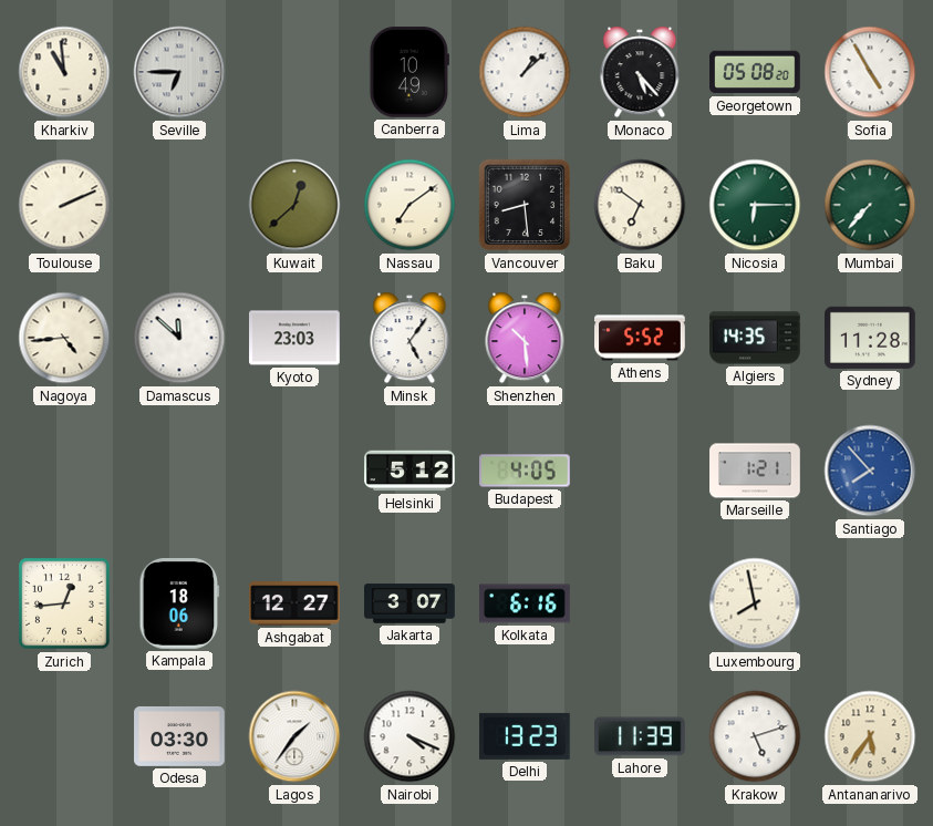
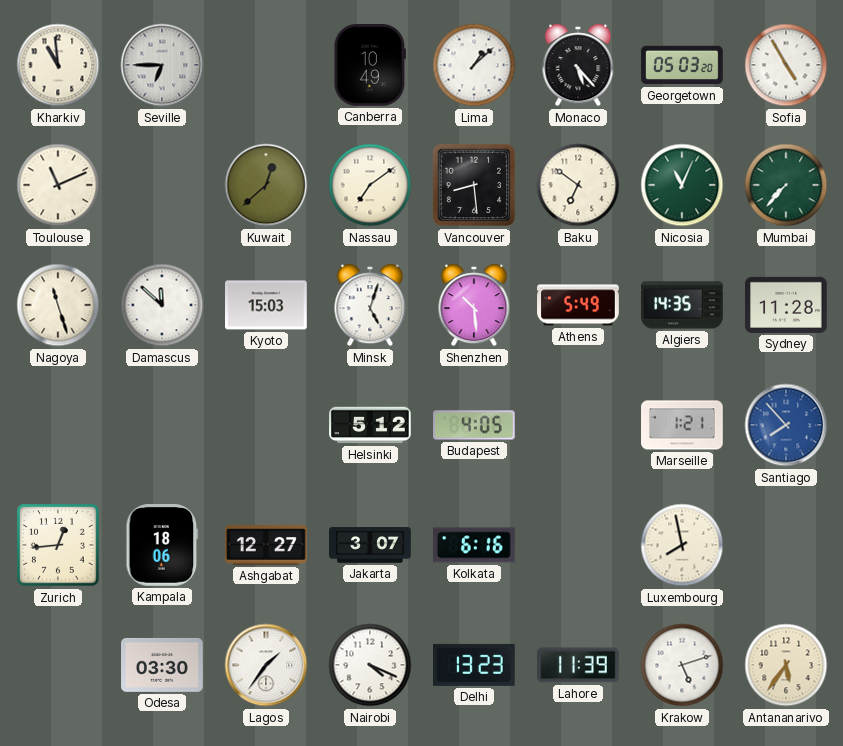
Georgetown: 05:08 -> 05:03 (682, 65)
Toulouse: 2:11 -> 11:11 (58, 185)
Nicosia: 6:15 -> 11:04 (682, 185)
Nagoya: 4:44 -> 11:27 (58, 305)
Kyoto: 23:03 -> 15:03 (266, 305)
Minsk: 5:06 -> 5:03 (370, 305)
Athens: 5:52 -> 5:49 (578, 305)
